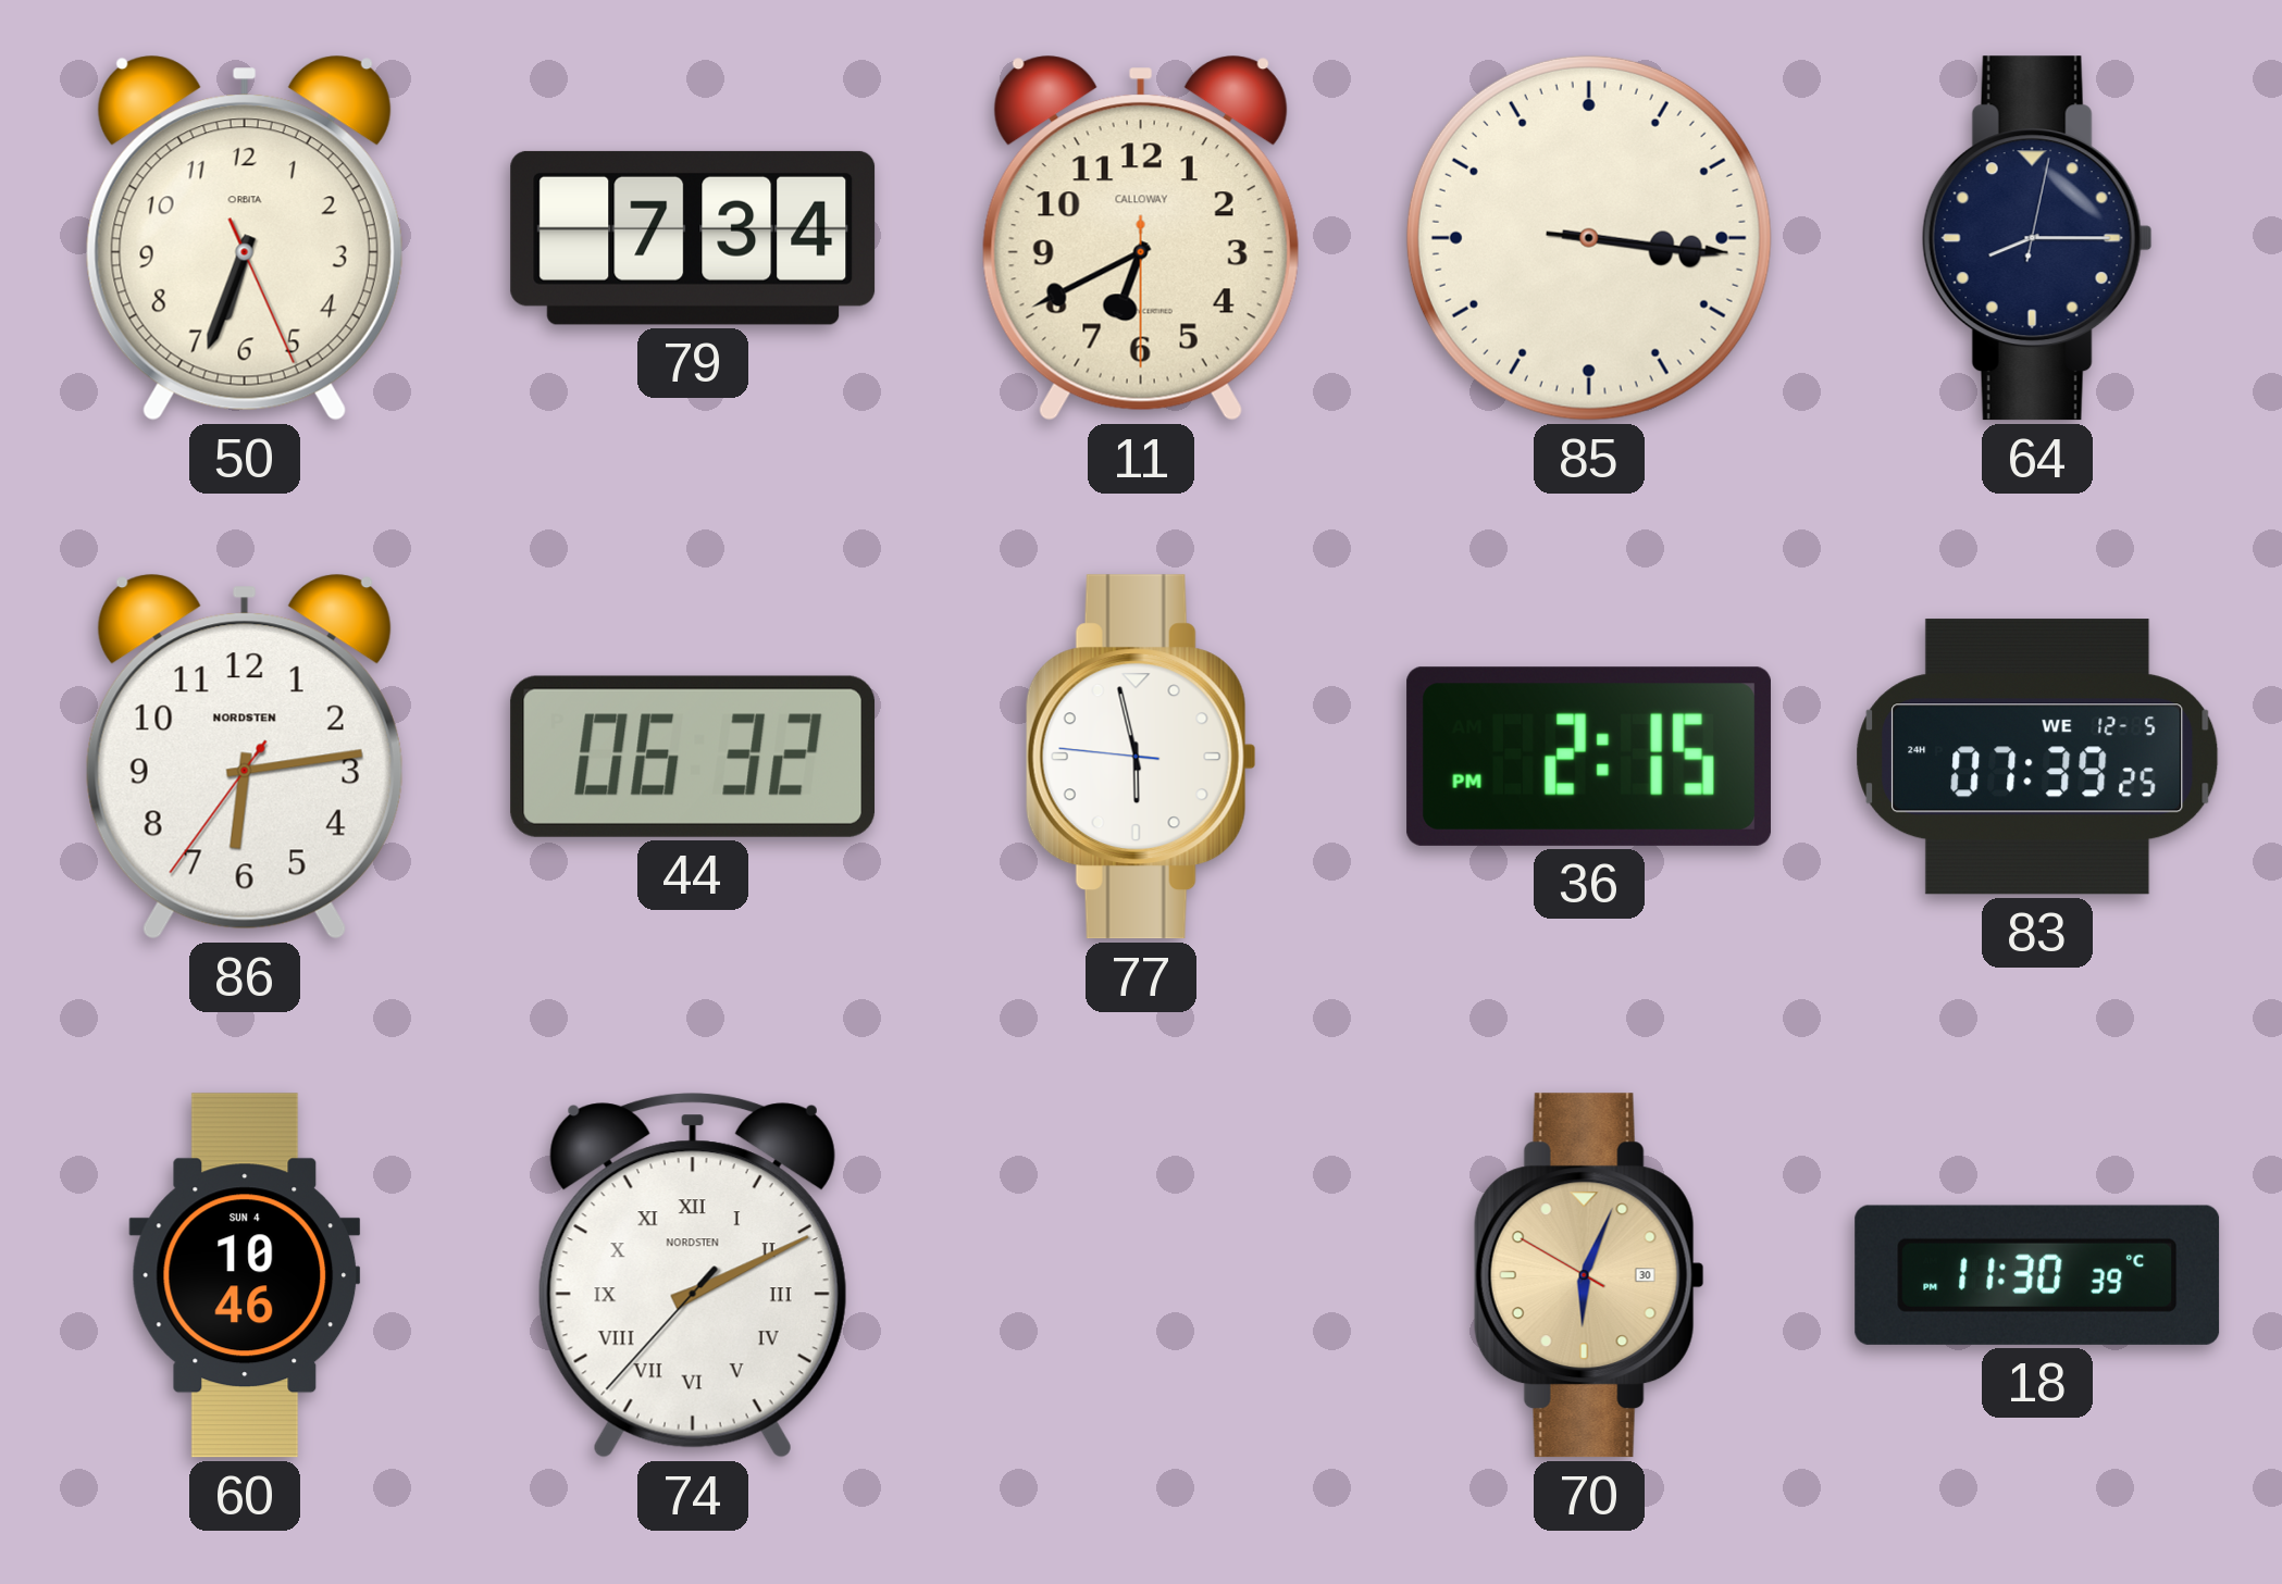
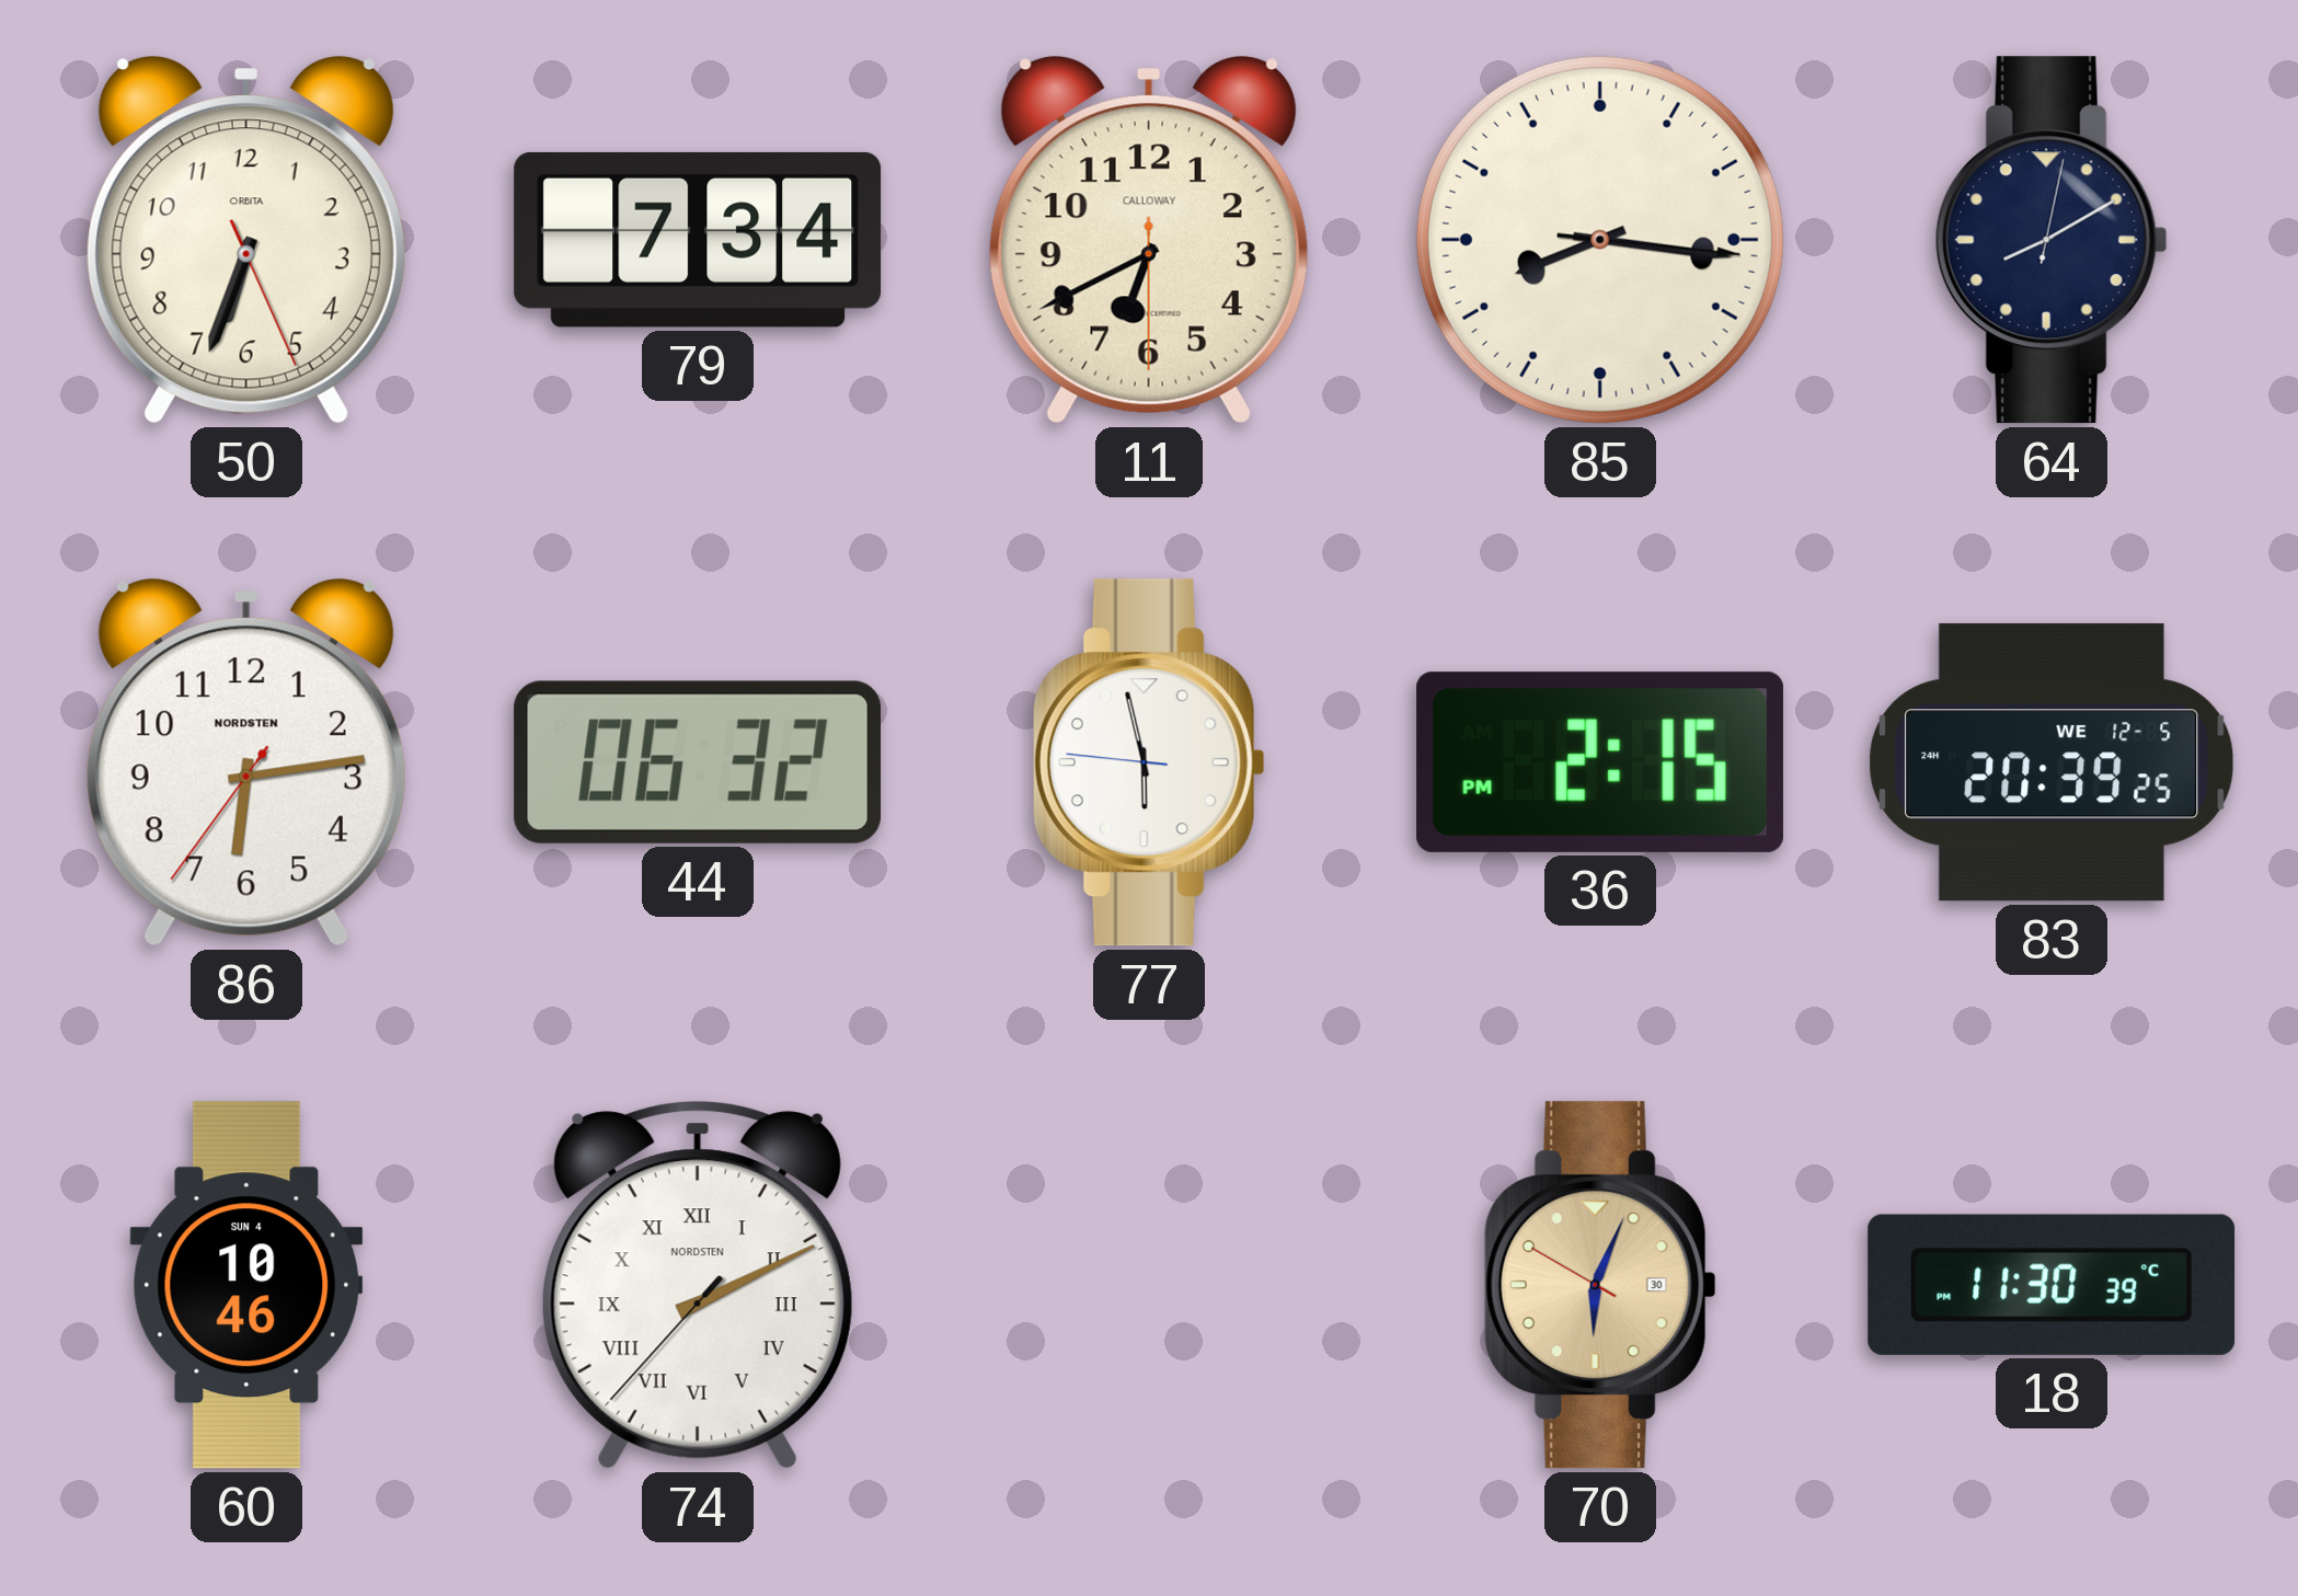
85: 3:16 -> 8:16 (1600, 240)
64: 8:15 -> 8:10 (2052, 240)
83: 07:39 -> 20:39 (2052, 762)
